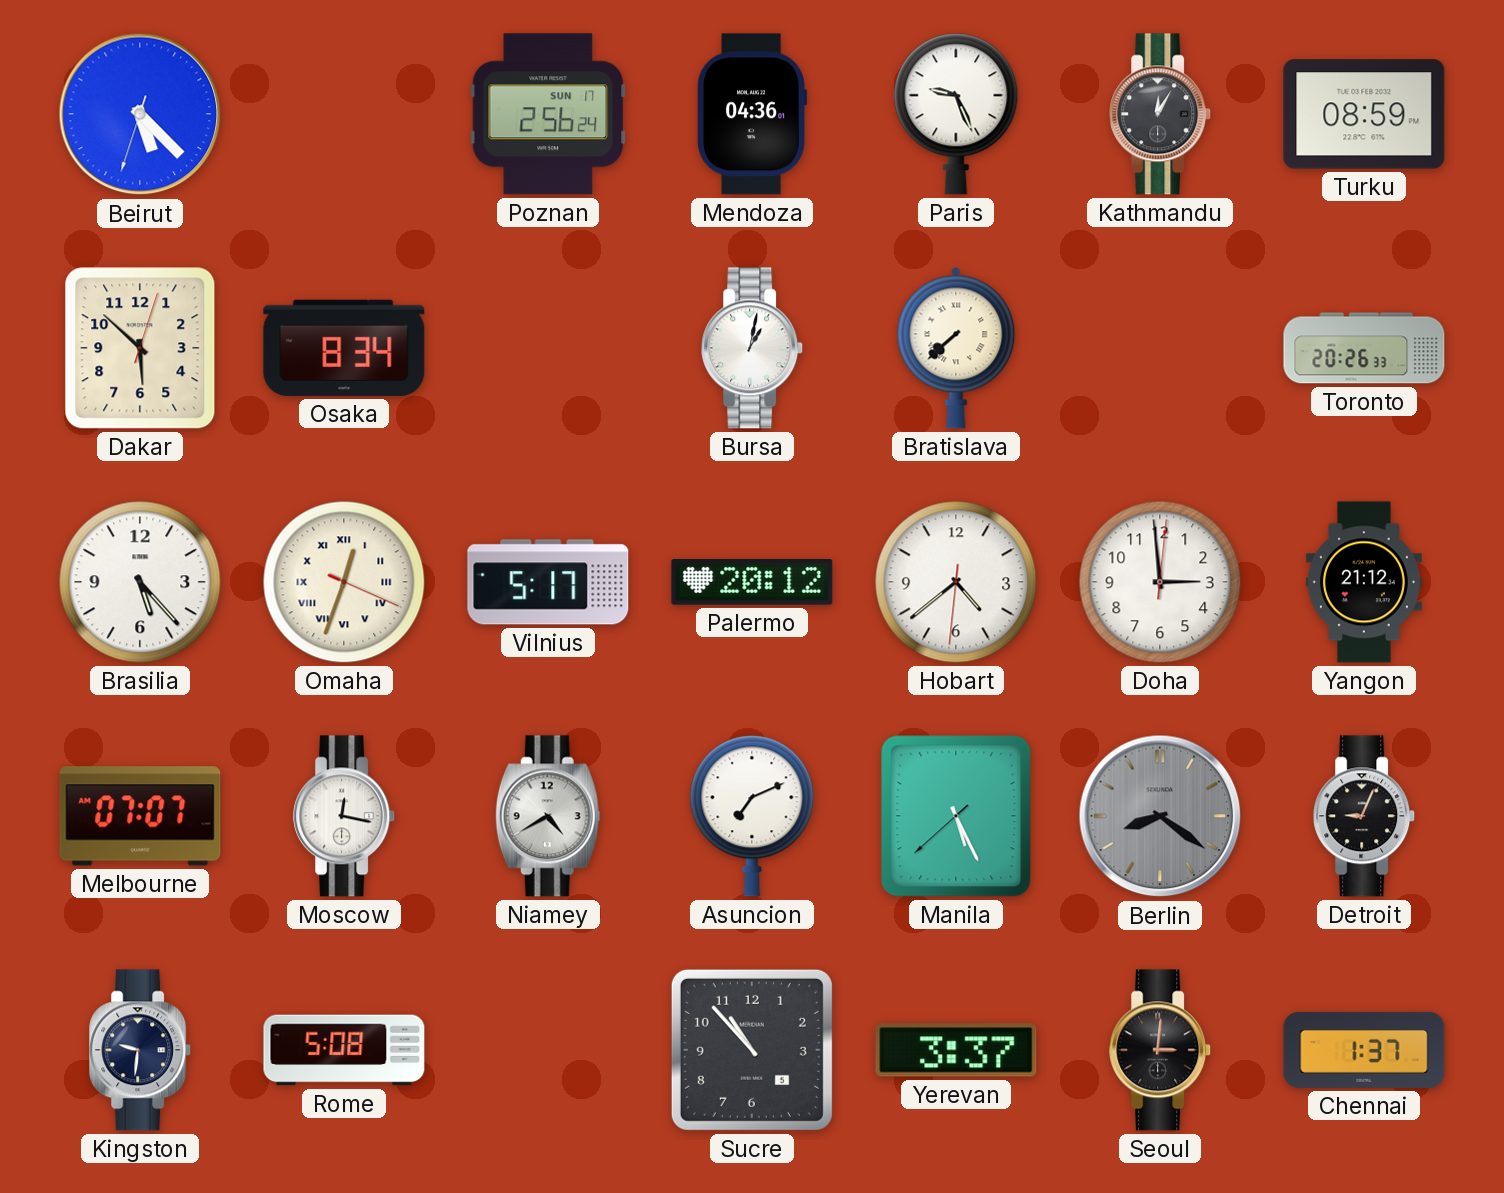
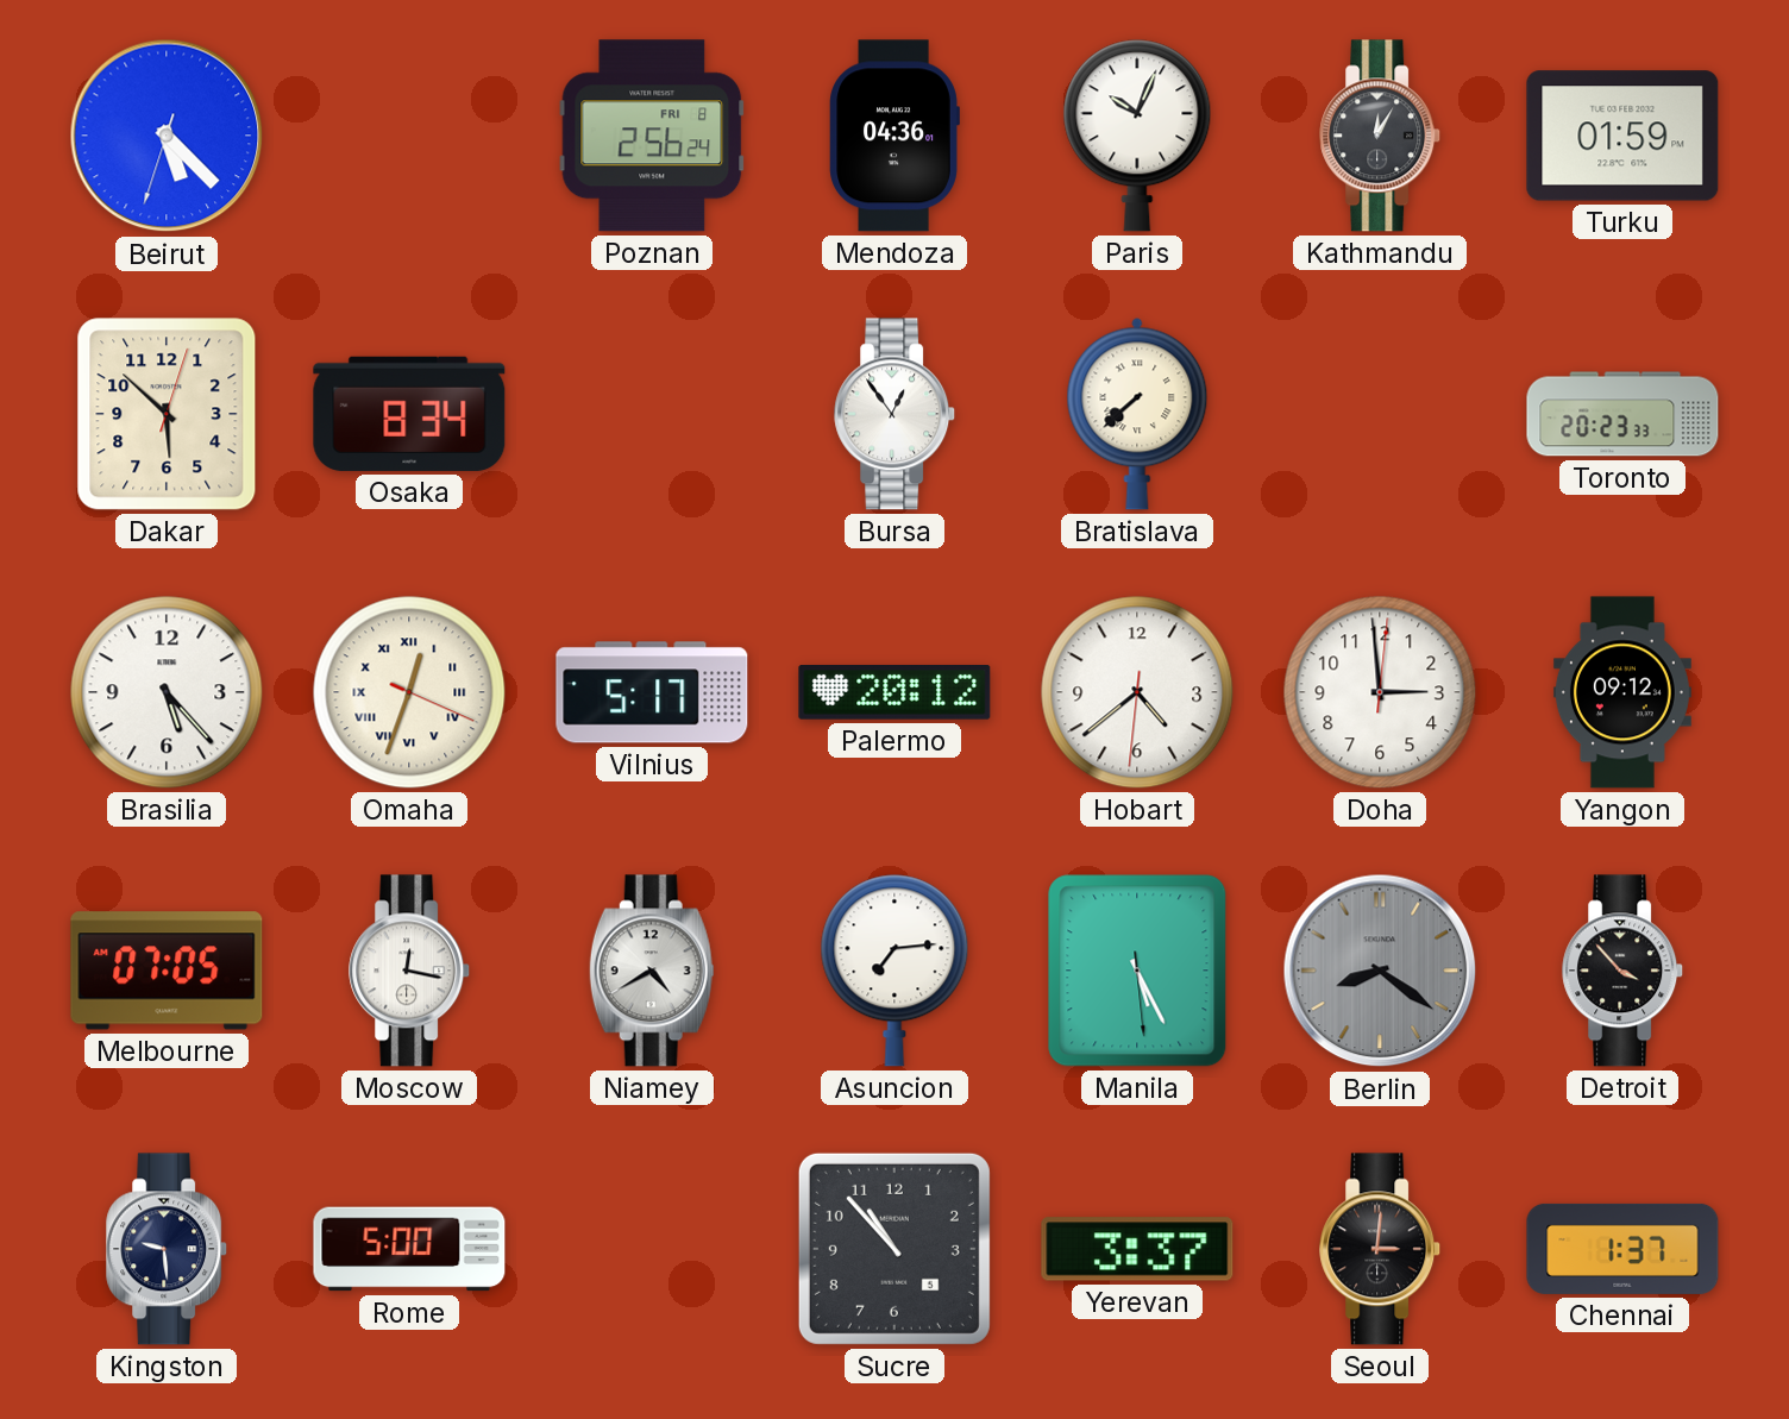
Poznan date: SUN 17 -> FRI 8 (652, 136)
Paris: 9:26 -> 10:04 (1137, 136)
Turku: 08:59 -> 01:59 (1622, 136)
Bursa: 1:02 -> 12:54 (896, 414)
Toronto: 20:26 -> 20:23 (1622, 414)
Yangon: 21:12 -> 09:12 (1622, 692)
Melbourne: 07:07 -> 07:05 (167, 971)
Asuncion: 7:11 -> 7:14 (894, 971)
Manila: 5:25:38 -> 5:25:29 (1137, 971)
Detroit: 9:04 -> 3:53 (1624, 971)
Kingston: 9:31 -> 9:29 (168, 1249)
Rome: 5:08 -> 5:00 (409, 1249)
